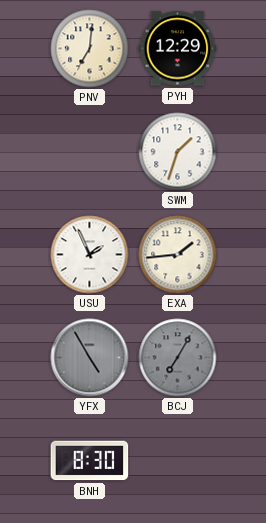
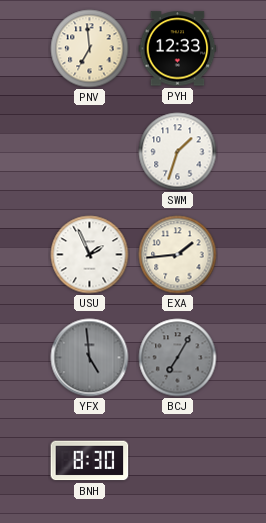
PNV: 7:01 -> 6:59 (90, 49)
PYH: 12:29 -> 12:33 (178, 49)
YFX: 4:55 -> 4:59 (90, 358)
